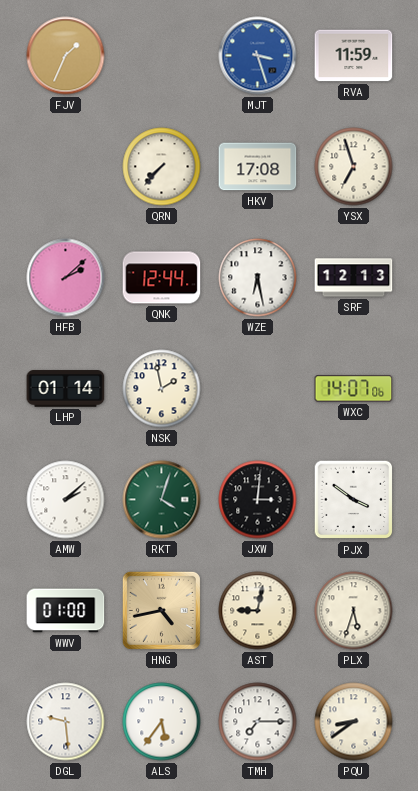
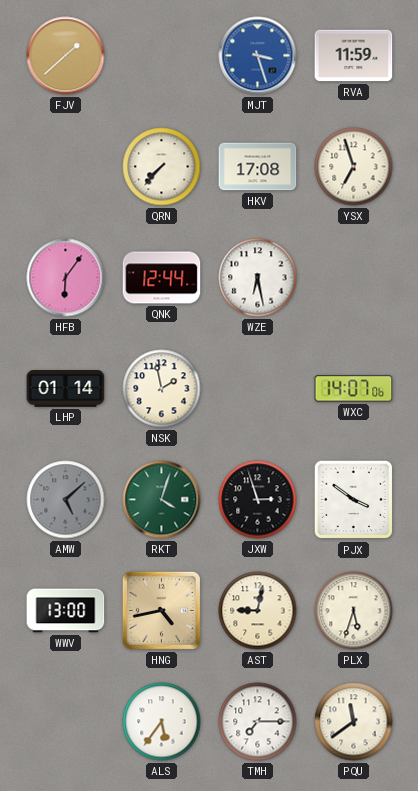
FJV: 1:34 -> 1:38 (66, 56)
HFB: 2:08 -> 6:06 (66, 278)
SRF: 12:13 -> none (354, 278)
AMW: 2:08 -> 5:08 (66, 500)
AMW dial: white -> grey (66, 500)
JXW: 3:01 -> 2:57 (258, 500)
WWV: 01:00 -> 13:00 (66, 611)
DGL: 9:29 -> none (66, 722)
PQU: 8:39 -> 11:39 (354, 722)
